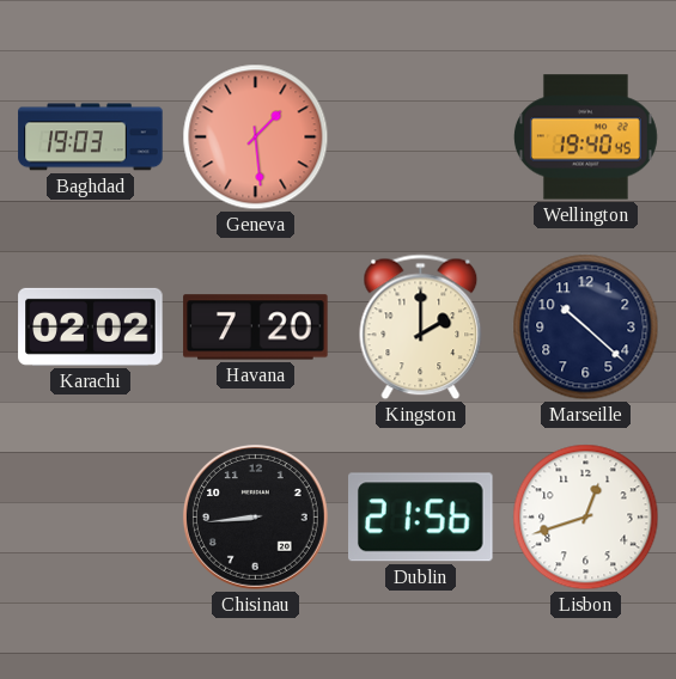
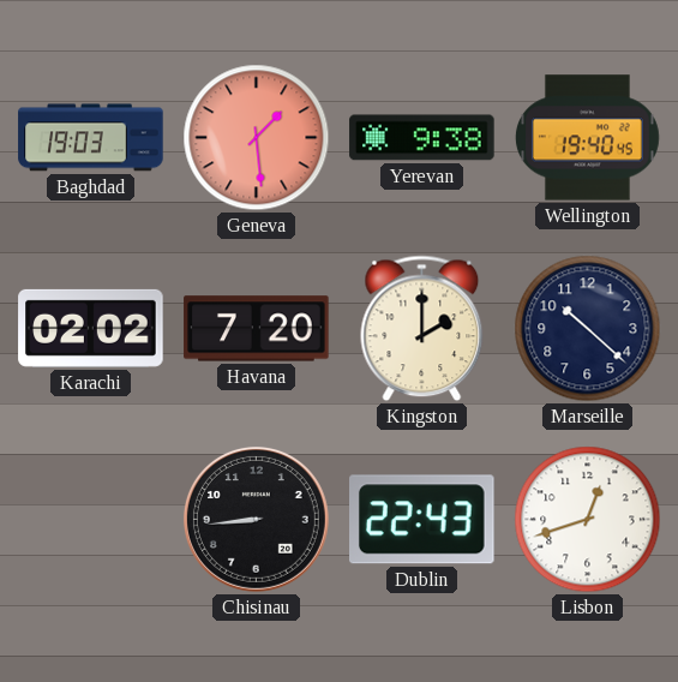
Yerevan: none -> 9:38 (422, 138)
Dublin: 21:56 -> 22:43 (422, 520)
